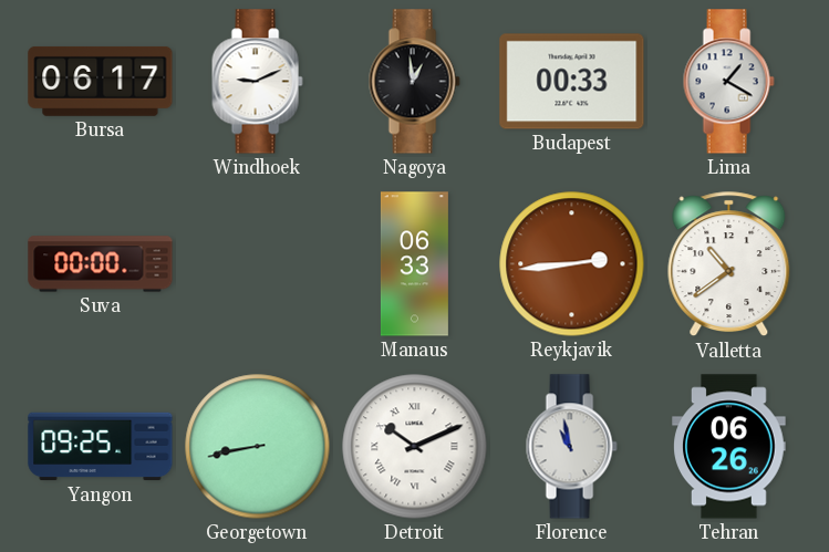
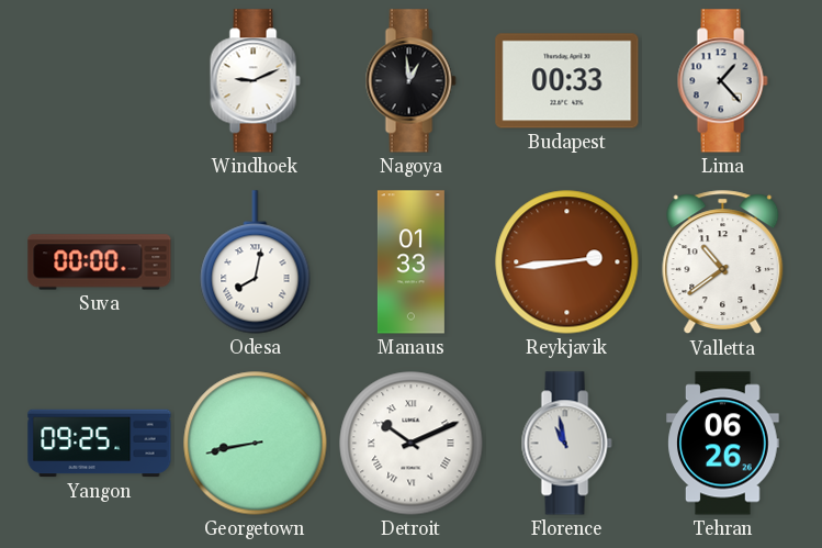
Bursa: 06:17 -> none (101, 81)
Lima: 1:20 -> 1:23 (722, 81)
Odesa: none -> 8:02 (256, 262)
Manaus: 06:33 -> 01:33 (410, 262)
